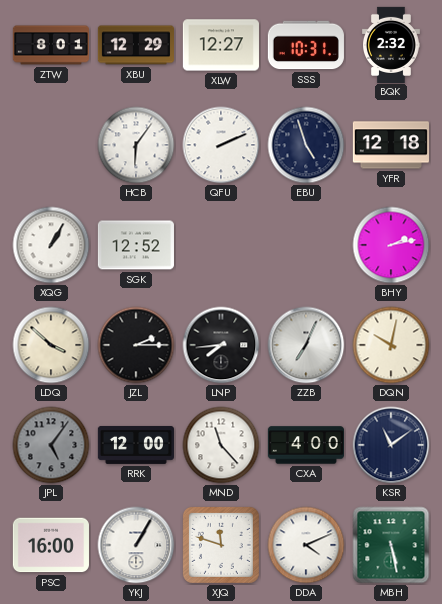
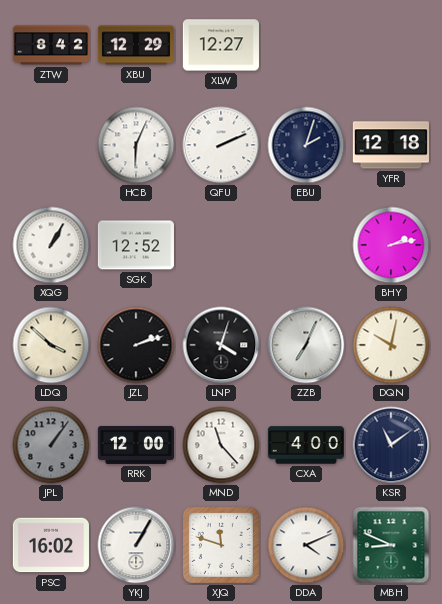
ZTW: 8:01 -> 8:42 (51, 45)
SSS: 10:31 -> none (306, 45)
BQK: 2:32 -> none (392, 44)
HCB: 6:06 -> 6:04 (136, 145)
EBU: 4:57 -> 2:03 (306, 145)
JZL: 2:15 -> 2:12 (136, 345)
LNP: 7:44 -> 4:03 (221, 345)
JPL: 5:06 -> 1:06 (51, 445)
PSC: 16:00 -> 16:02 (51, 545)
MBH: 5:28 -> 8:49 (391, 545)
